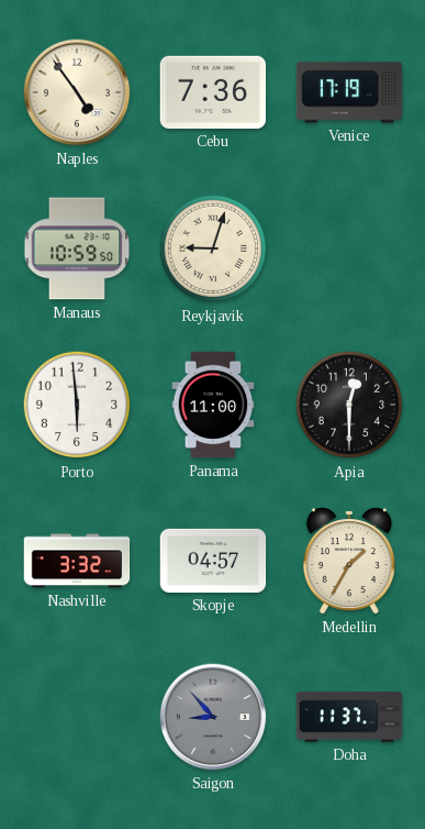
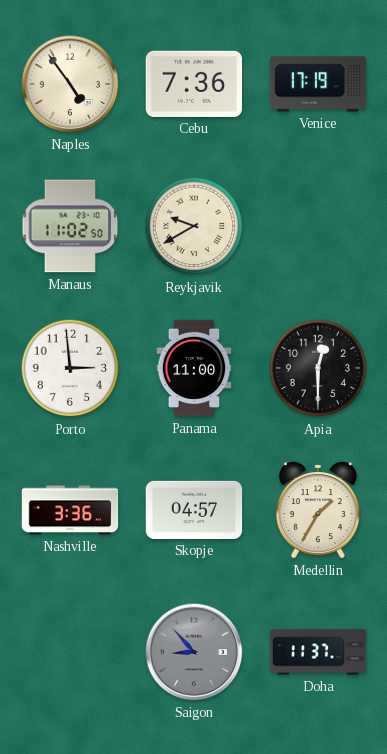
Manaus: 10:59 -> 11:02 (70, 226)
Reykjavik: 9:03 -> 9:40 (194, 226)
Porto: 5:59 -> 2:59 (70, 368)
Nashville: 3:32 -> 3:36 (70, 510)
